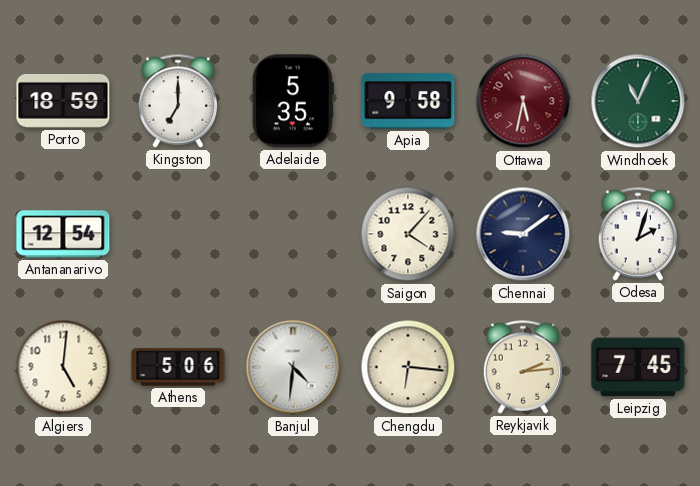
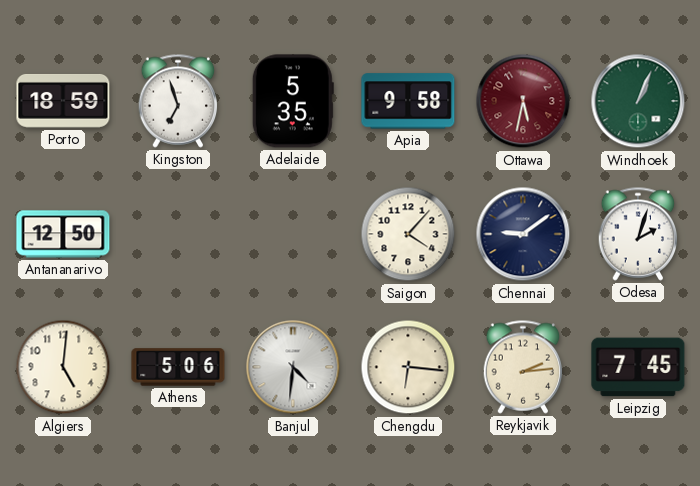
Kingston: 7:00 -> 6:57 (178, 101)
Windhoek: 11:04 -> 1:04 (638, 101)
Antananarivo: 12:54 -> 12:50 (63, 234)
